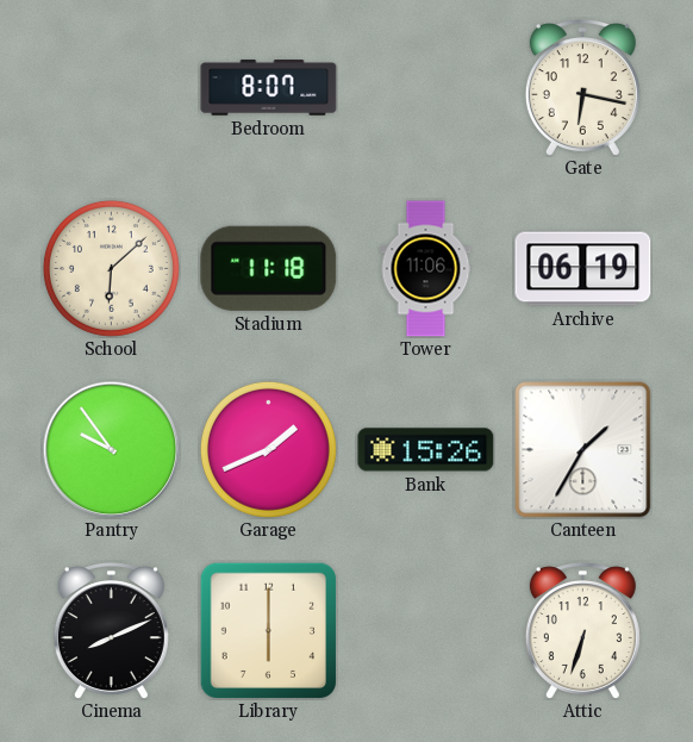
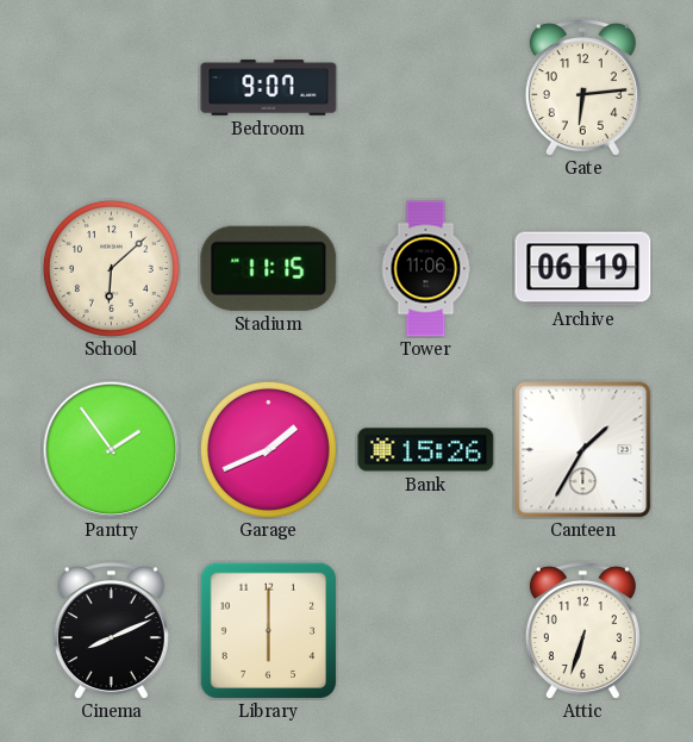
Bedroom: 8:07 -> 9:07 (269, 88)
Gate: 6:17 -> 6:14 (582, 87)
Stadium: 11:18 -> 11:15 (269, 268)
Pantry: 9:54 -> 1:54 (111, 449)
